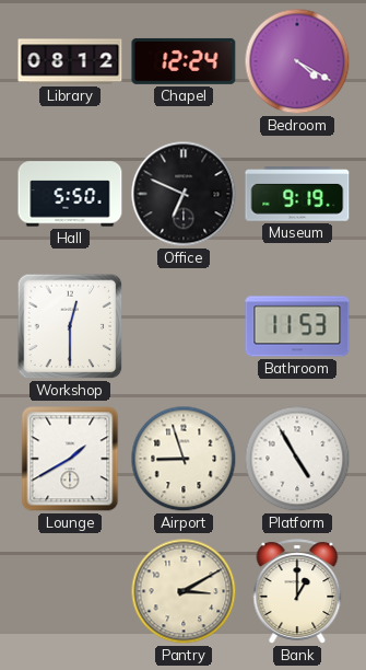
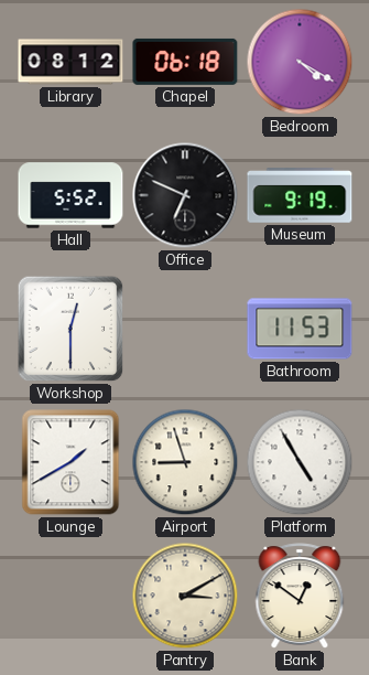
Chapel: 12:24 -> 06:18 (185, 62)
Hall: 5:50 -> 5:52 (70, 195)
Bank: 1:00 -> 12:51 (300, 596)
